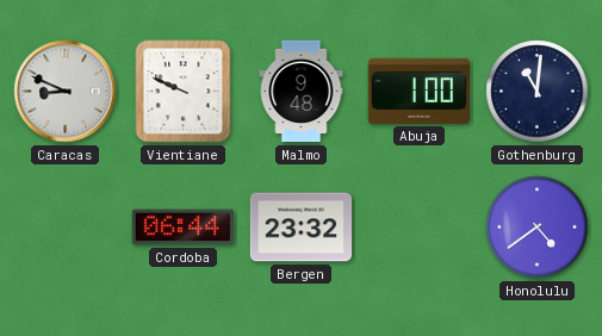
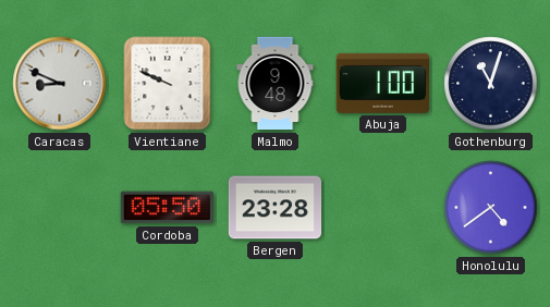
Gothenburg: 11:01 -> 11:03 (491, 84)
Cordoba: 06:44 -> 05:50 (167, 208)
Bergen: 23:32 -> 23:28 (276, 208)
